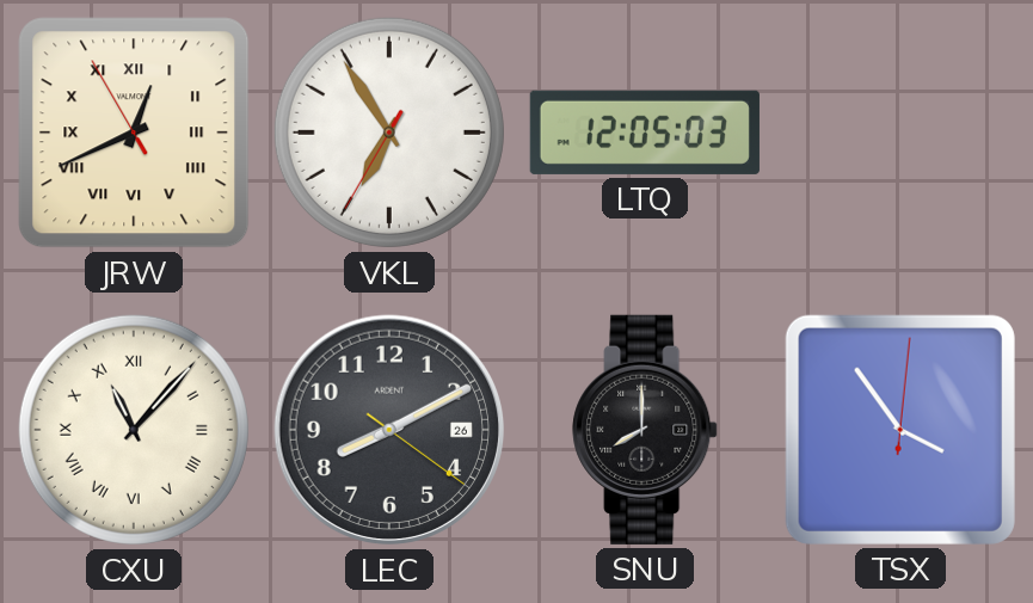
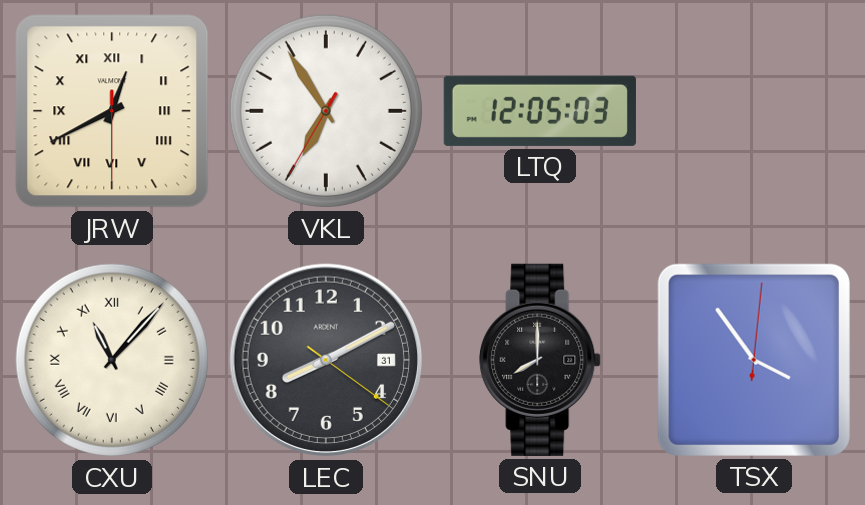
JRW: 12:40:55 -> 12:40:30 (112, 111)
LEC date: 26 -> 31 (326, 360)
